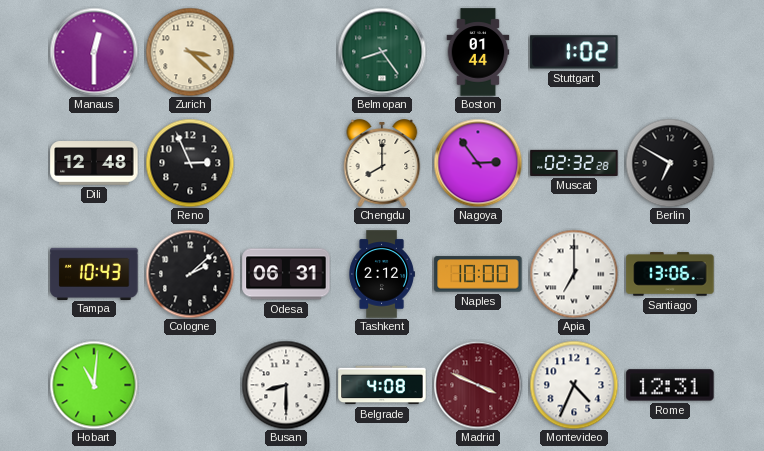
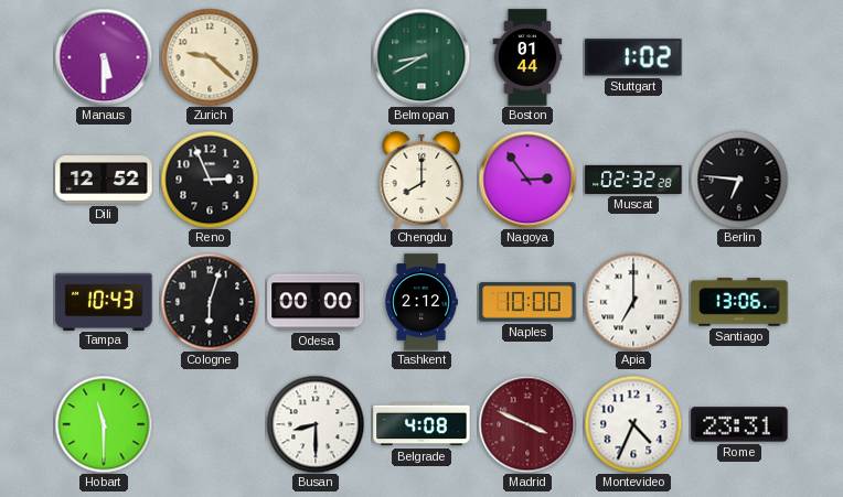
Manaus: 12:30 -> 5:30 (104, 57)
Zurich: 3:22 -> 9:22 (210, 57)
Belmopan: 8:24 -> 8:40 (421, 57)
Dili: 12:48 -> 12:52 (104, 180)
Berlin: 6:50 -> 6:46 (739, 180)
Cologne: 2:08 -> 6:03 (210, 302)
Odesa: 06:31 -> 00:00 (316, 302)
Hobart: 11:01 -> 11:30 (104, 424)
Rome: 12:31 -> 23:31 (739, 424)
